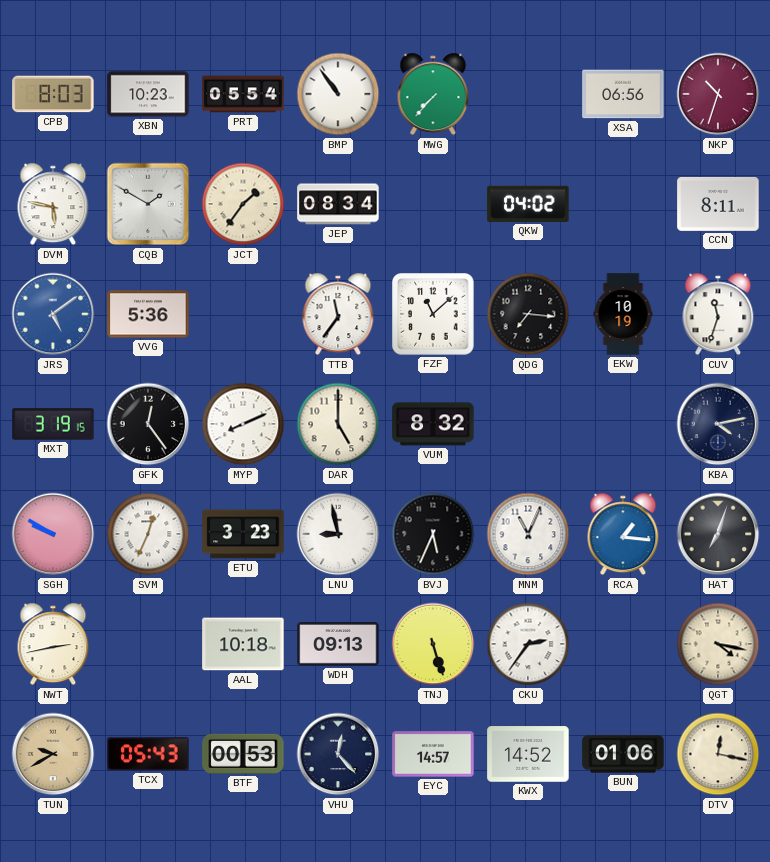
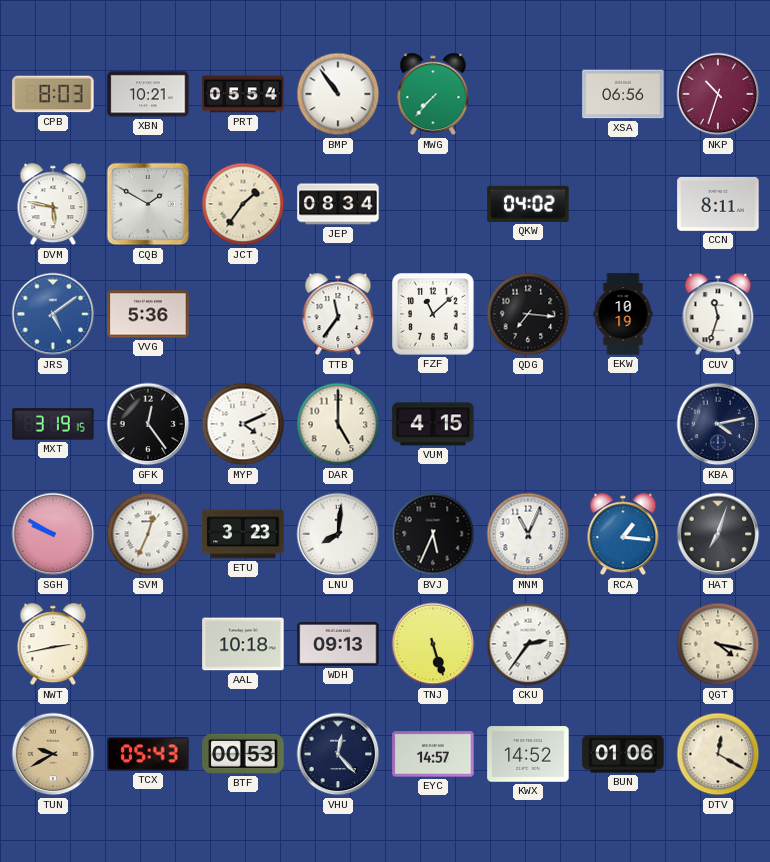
XBN: 10:23 -> 10:21 (148, 94)
MYP: 8:11 -> 4:11 (243, 424)
VUM: 8:32 -> 4:15 (433, 424)
LNU: 8:58 -> 8:01 (338, 534)
DTV: 12:17 -> 12:20 (718, 754)
